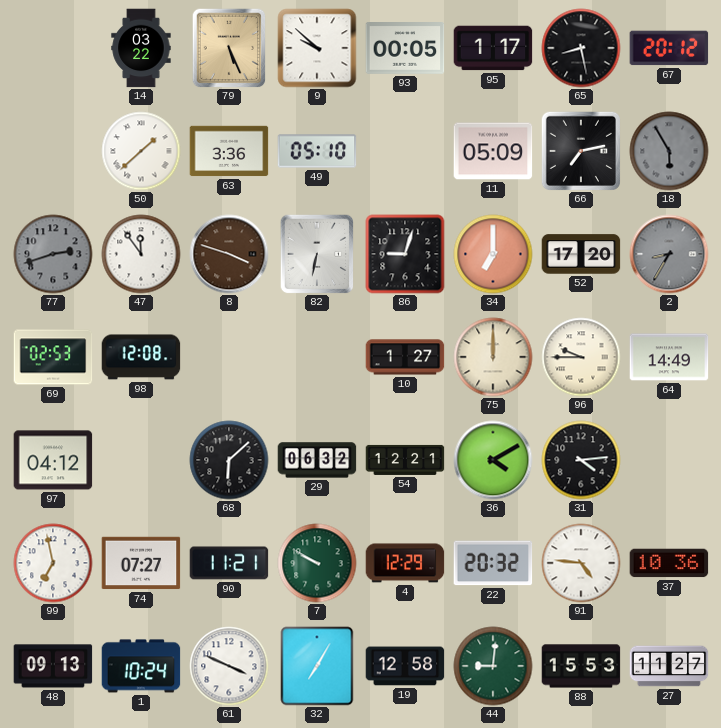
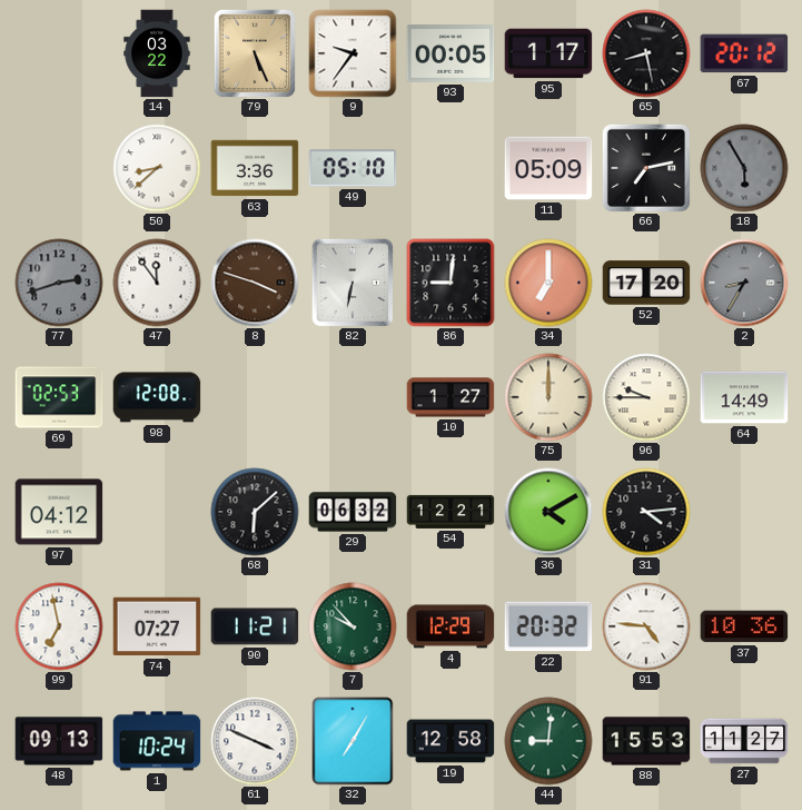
9: 9:52 -> 9:36 (353, 53)
50: 1:38 -> 8:38 (157, 168)
86: 9:03 -> 9:01 (450, 283)
7: 9:50 -> 9:53 (353, 626)
